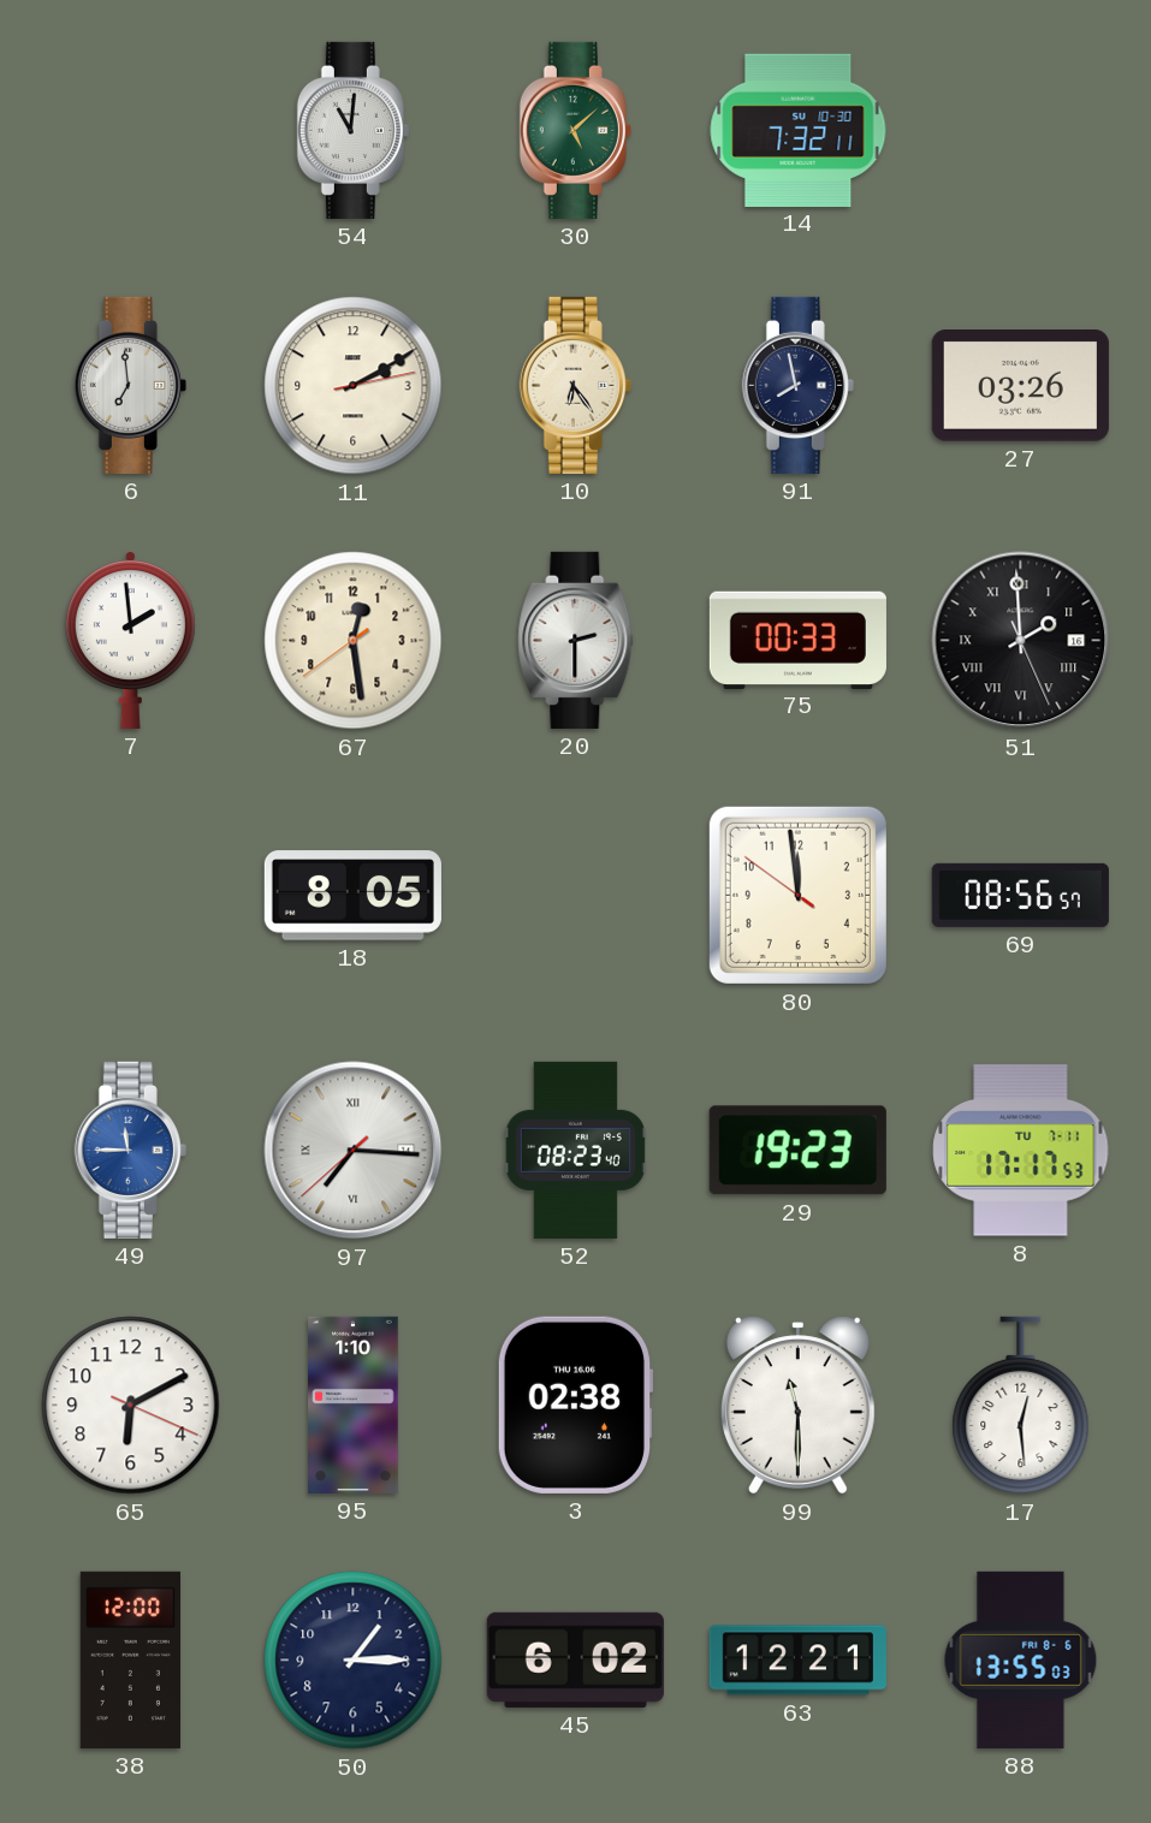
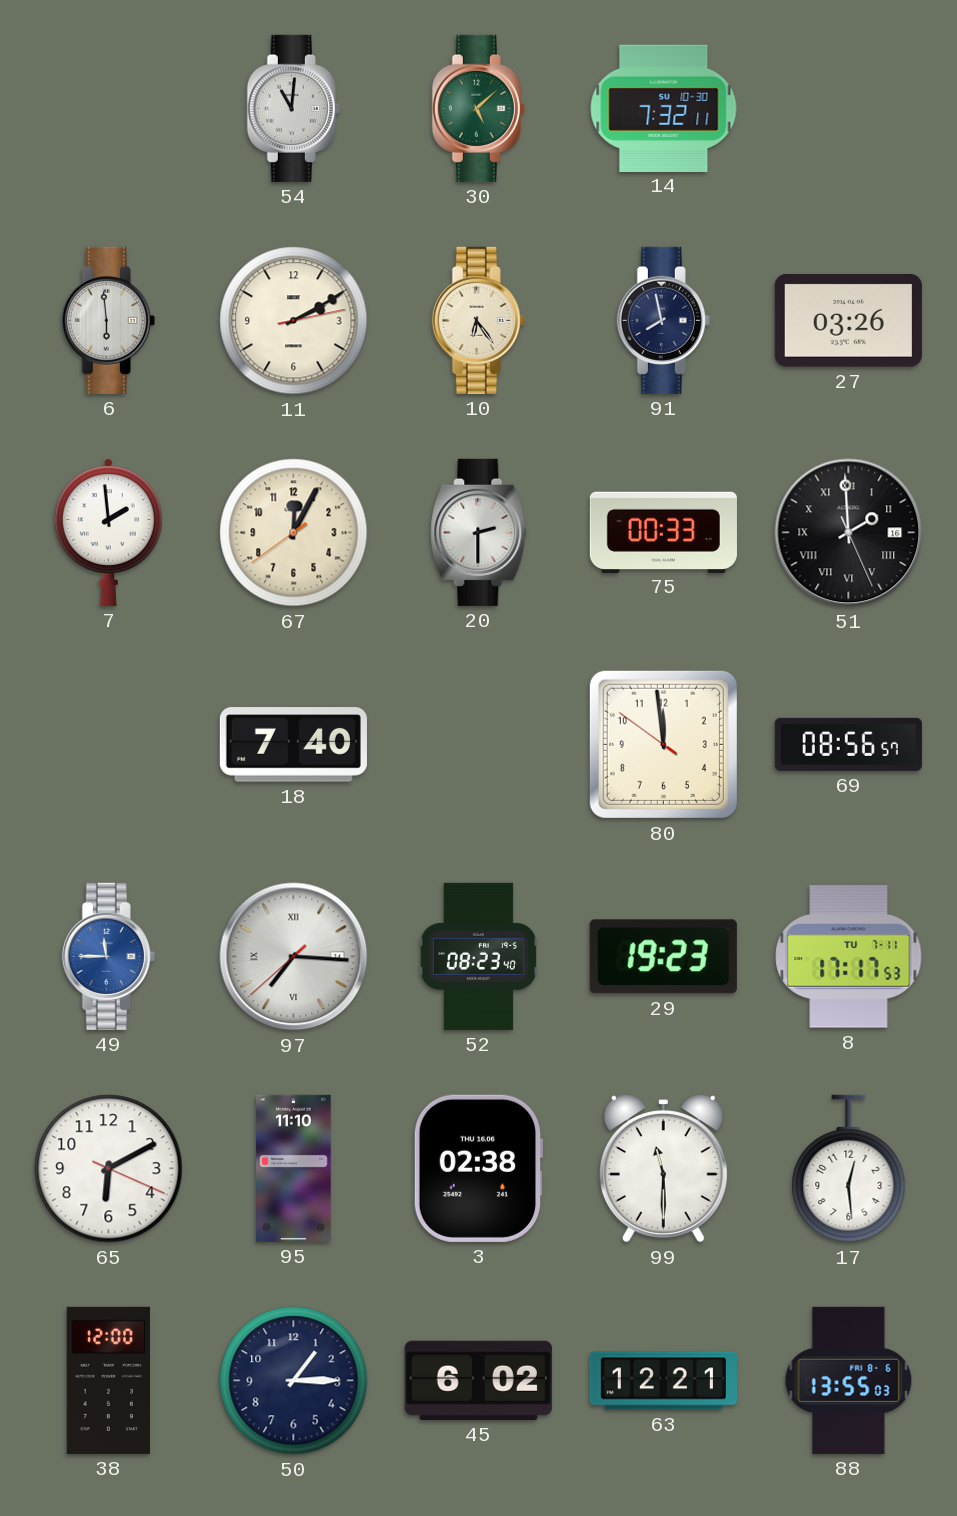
6: 6:59 -> 5:59 (108, 320)
67: 12:28 -> 12:04 (294, 533)
18: 8:05 -> 7:40 (293, 745)
95: 1:10 -> 11:10 (294, 1168)
